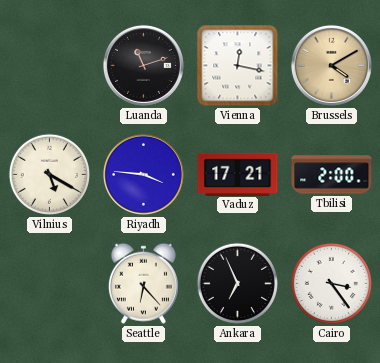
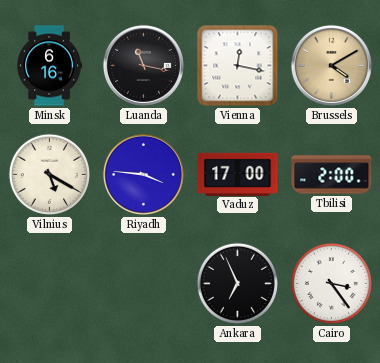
Minsk: none -> 6:16 (50, 66)
Luanda: 11:12 -> 11:17 (143, 65)
Vaduz: 17:21 -> 17:00 (238, 174)
Seattle: 6:23 -> none (143, 283)
